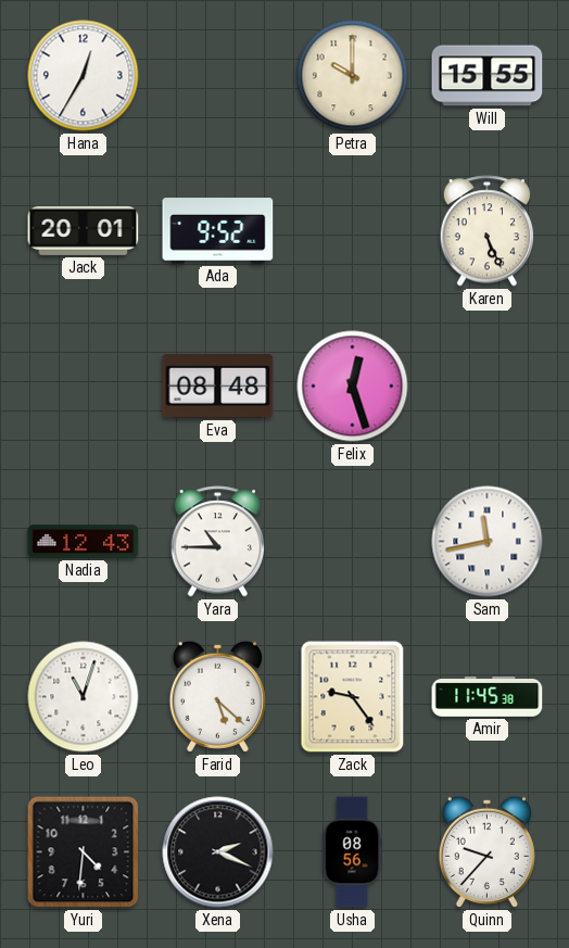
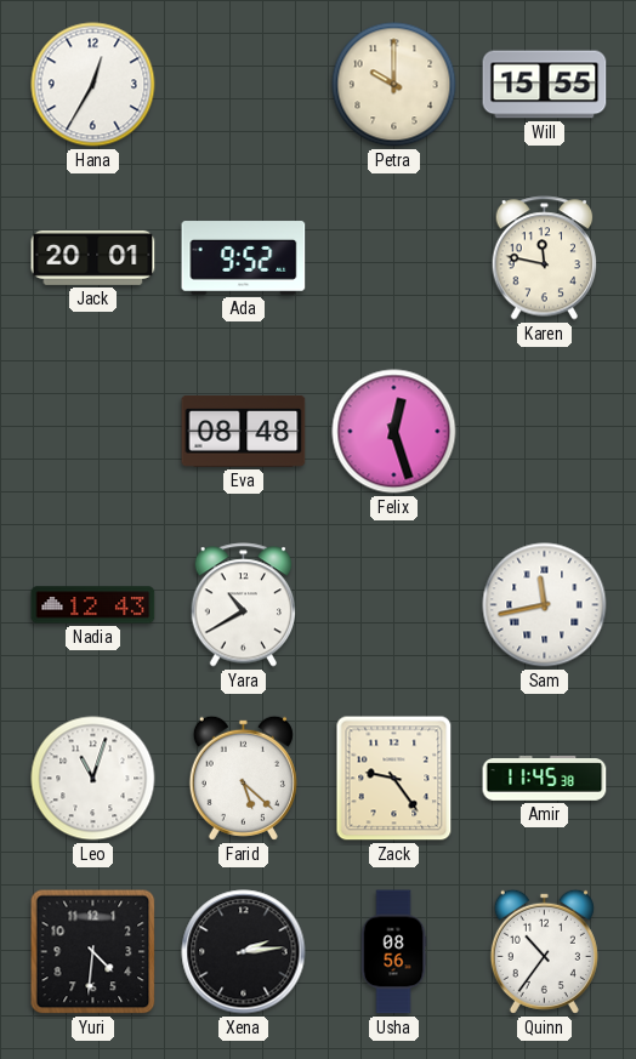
Karen: 5:26 -> 11:47 (545, 258)
Yara: 10:45 -> 10:40 (244, 605)
Xena: 2:19 -> 2:14 (244, 952)
Quinn: 9:37 -> 10:36 (544, 951)
